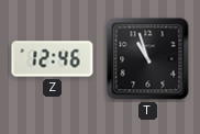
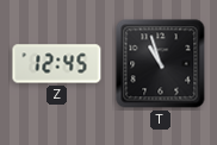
Z: 12:46 -> 12:45 (57, 64)
